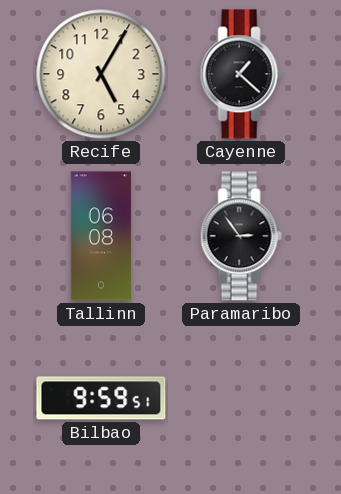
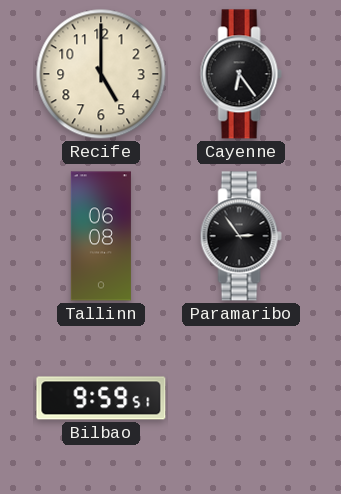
Recife: 5:05 -> 5:00 (101, 74)
Cayenne: 1:22 -> 6:24 (241, 74)
